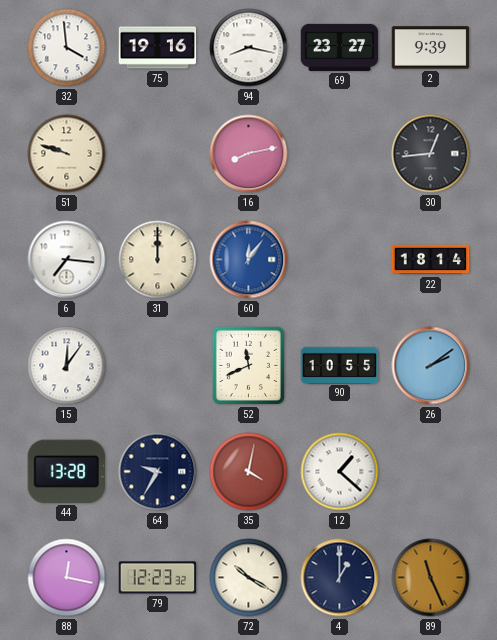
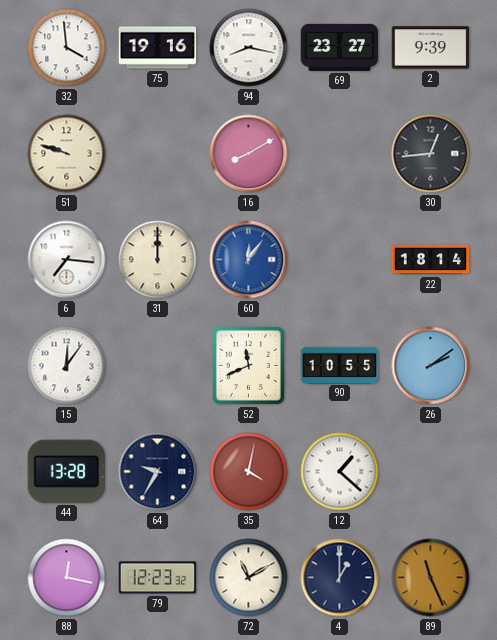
16: 8:13 -> 8:10 (249, 154)
72: 10:20 -> 11:10 (249, 578)
